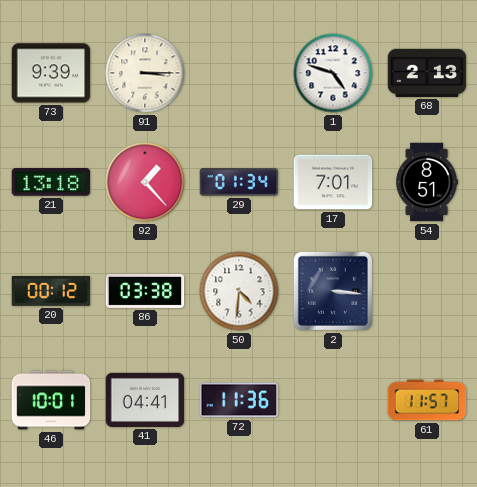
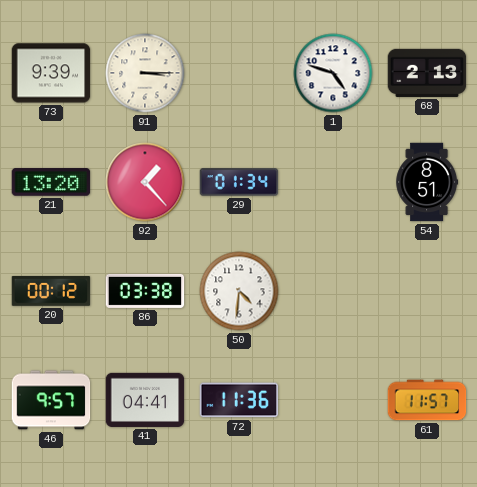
21: 13:18 -> 13:20 (51, 182)
17: 7:01 -> none (333, 182)
2: 3:16 -> none (333, 291)
46: 10:01 -> 9:57 (51, 400)
